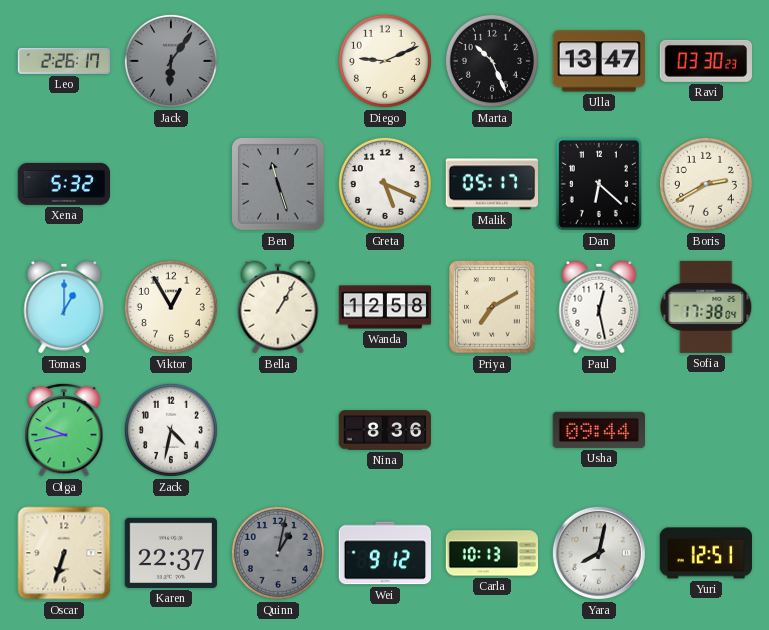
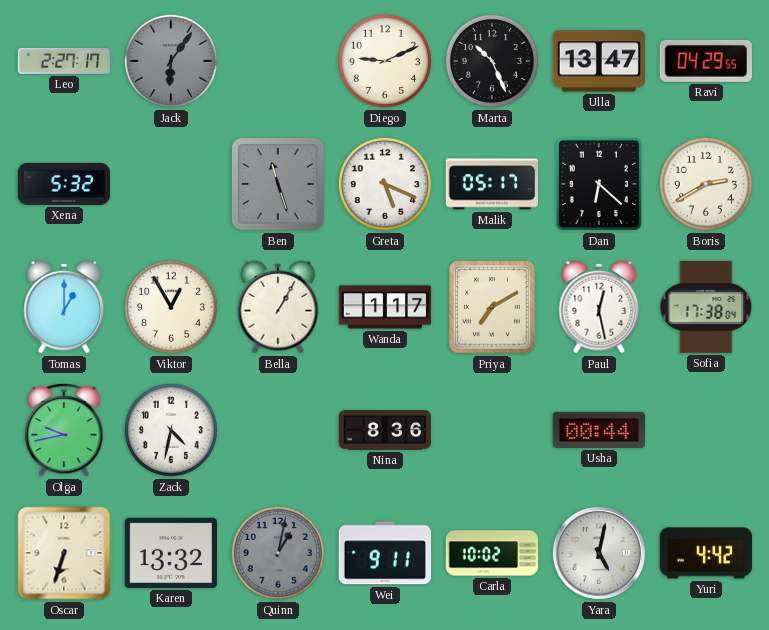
Leo: 2:26 -> 2:27 (64, 61)
Ravi: 03:30 -> 04:29 (705, 61)
Wanda: 12:58 -> 1:17 (385, 307)
Usha: 09:44 -> 00:44 (598, 430)
Karen: 22:37 -> 13:32 (170, 553)
Wei: 9:12 -> 9:11 (384, 553)
Carla: 10:13 -> 10:02 (492, 553)
Yara: 8:02 -> 5:02 (599, 553)
Yuri: 12:51 -> 4:42 (706, 553)
